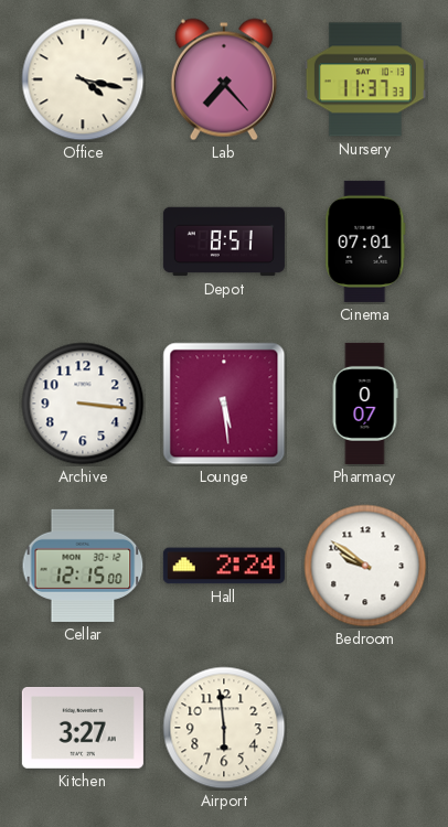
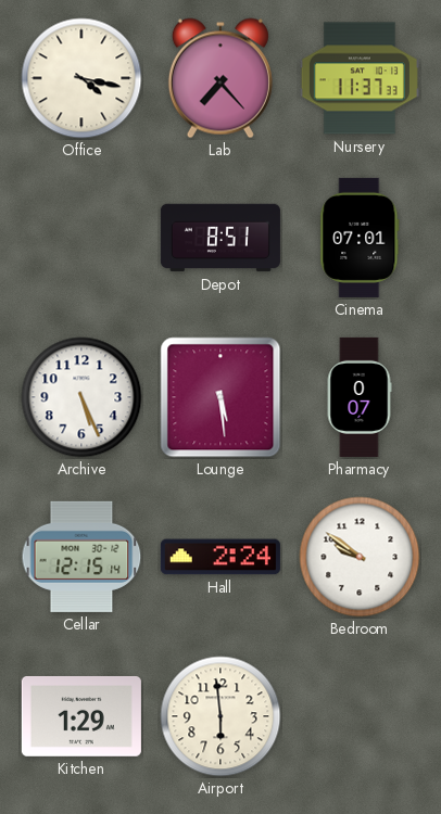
Archive: 3:16 -> 5:26 (81, 397)
Cellar: 12:15:00 -> 12:15:14 (81, 557)
Kitchen: 3:27 -> 1:29 (81, 716)
